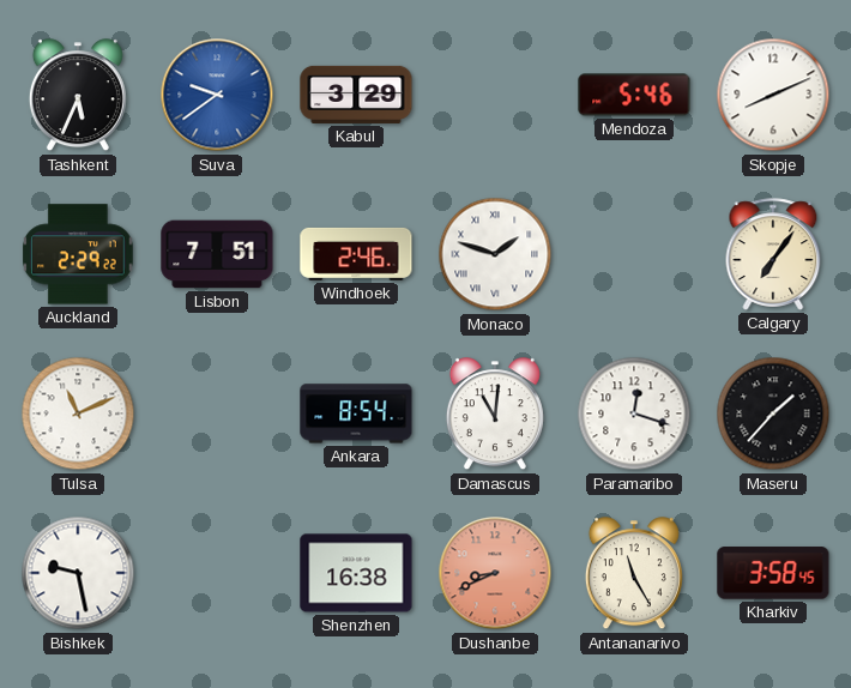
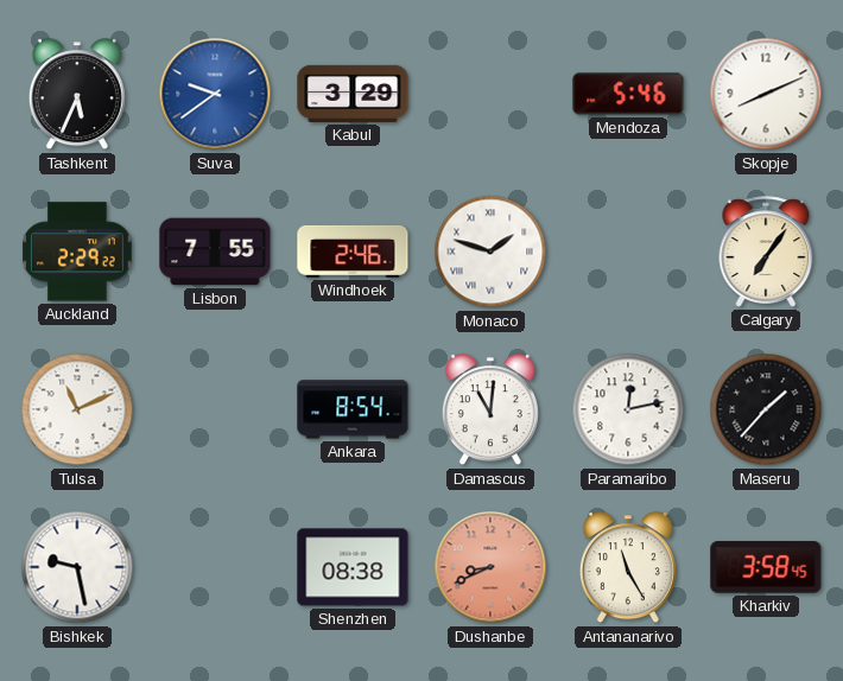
Lisbon: 7:51 -> 7:55 (215, 252)
Paramaribo: 12:18 -> 12:13 (628, 409)
Shenzhen: 16:38 -> 08:38 (353, 567)
